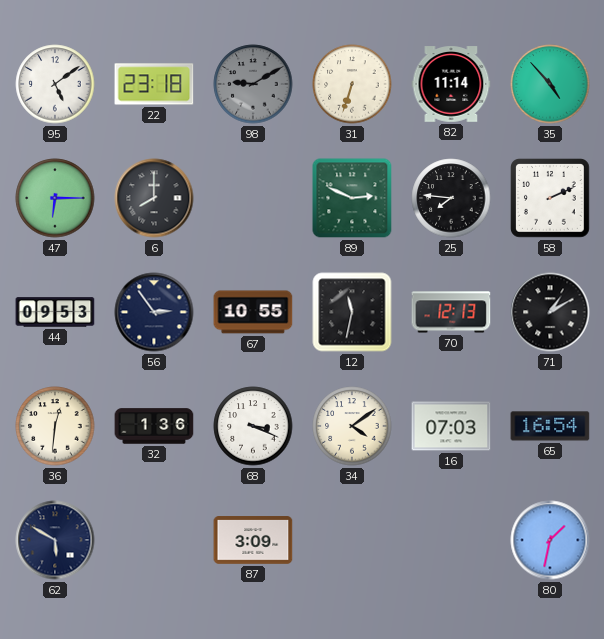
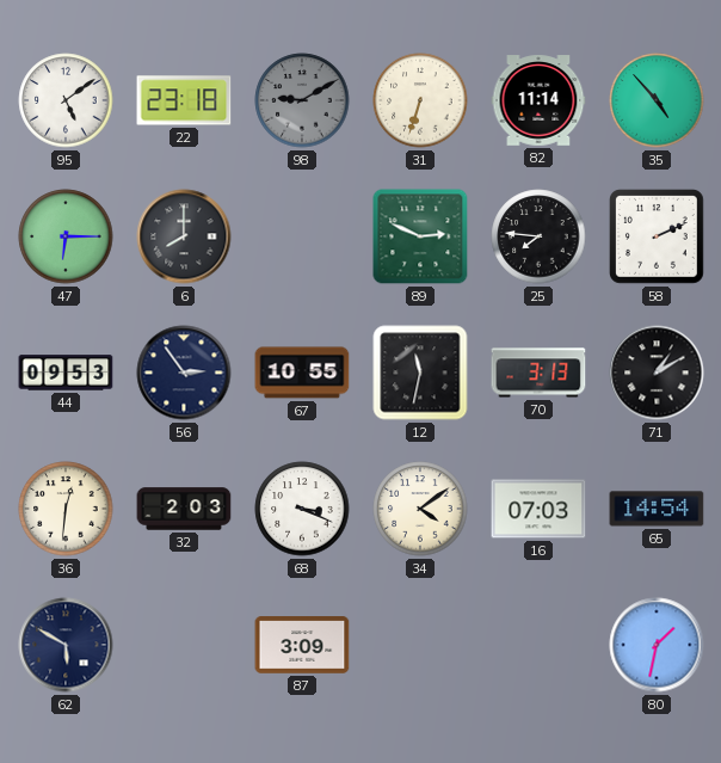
70: 12:13 -> 3:13 (538, 373)
32: 1:36 -> 2:03 (184, 509)
65: 16:54 -> 14:54 (657, 509)
